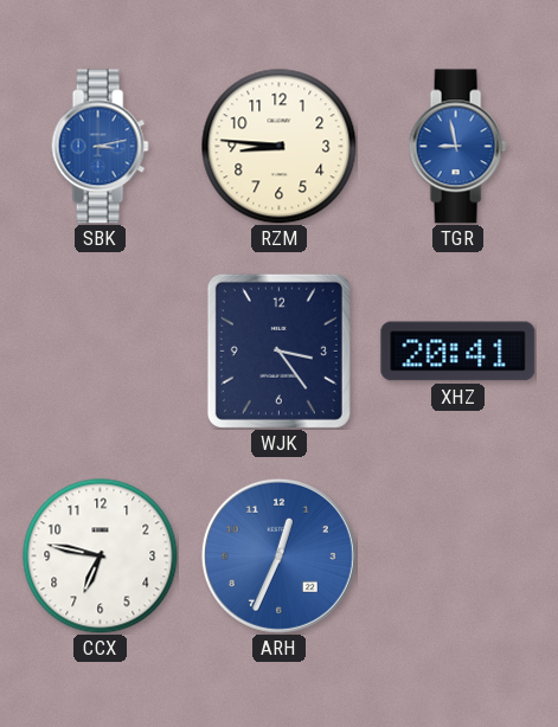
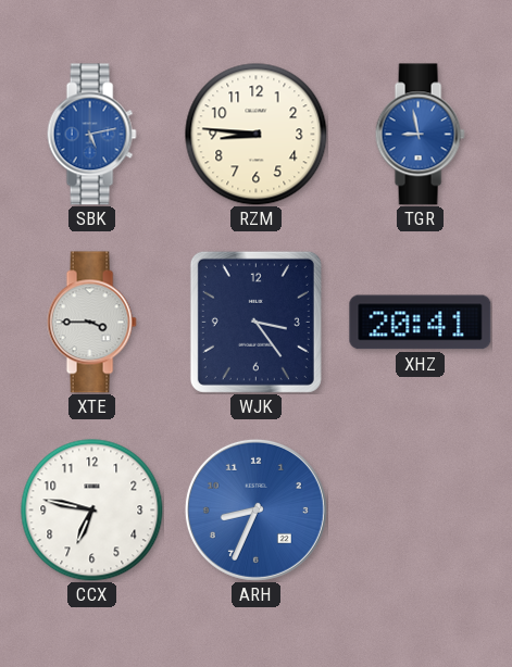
SBK: 3:13 -> 5:13 (91, 135)
XTE: none -> 3:45 (91, 323)
ARH: 12:34 -> 8:34 (255, 509)
